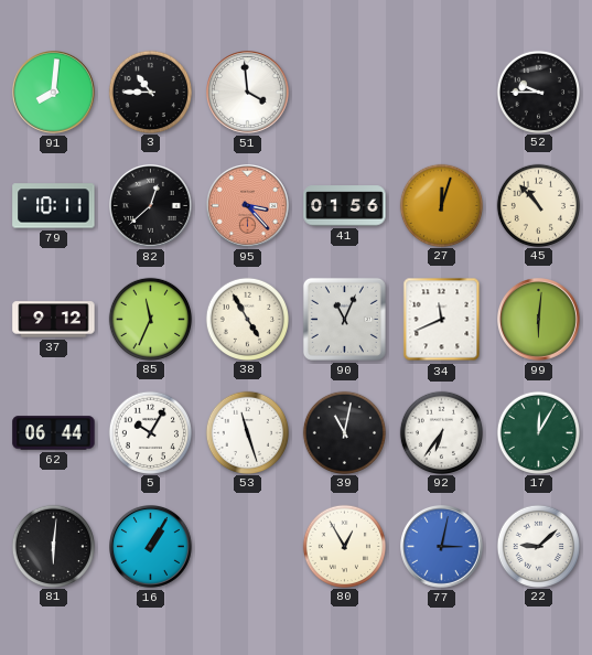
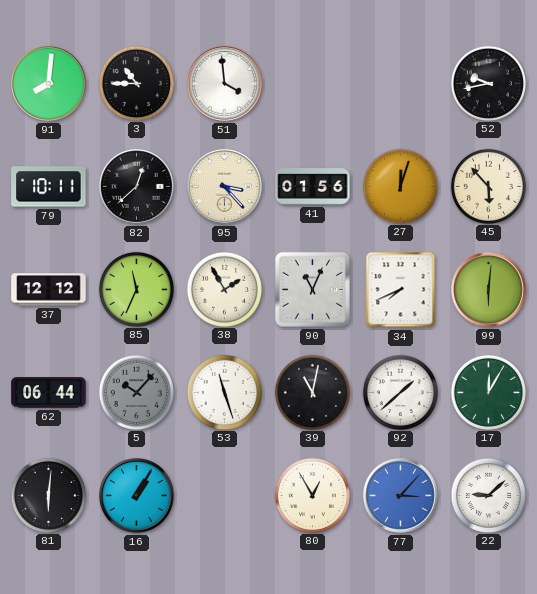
52: 9:45 -> 9:43 (488, 83)
95 dial: salmon -> cream (225, 187)
45: 10:53 -> 5:53 (488, 186)
37: 9:12 -> 12:12 (49, 290)
38: 4:55 -> 1:55 (224, 289)
34: 11:41 -> 7:41 (401, 290)
5: 10:05 -> 10:07 (136, 392)
5 dial: white -> grey (136, 392)
92: 6:36 -> 1:38 (400, 392)
77: 3:02 -> 3:07 (401, 496)
